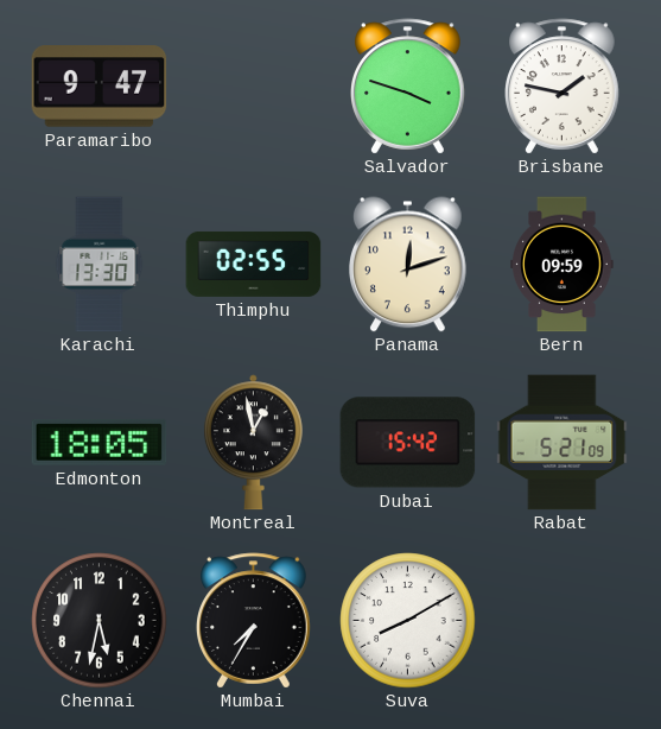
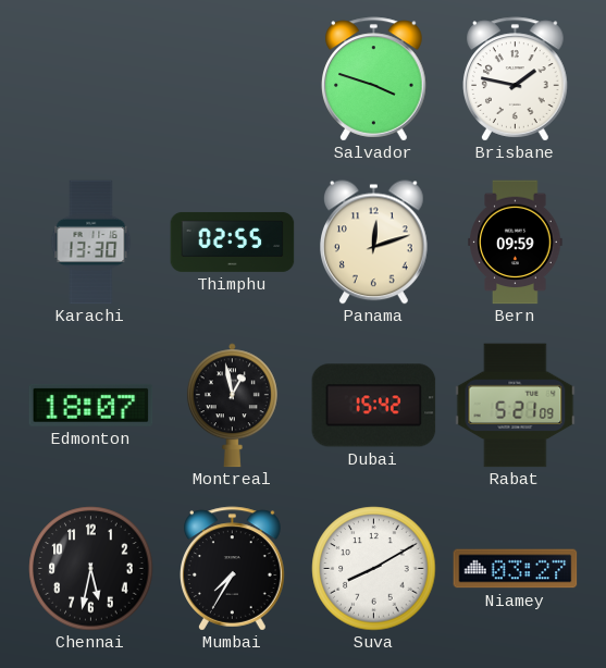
Paramaribo: 9:47 -> none (100, 87)
Edmonton: 18:05 -> 18:07 (91, 405)
Niamey: none -> 03:27 (516, 569)
